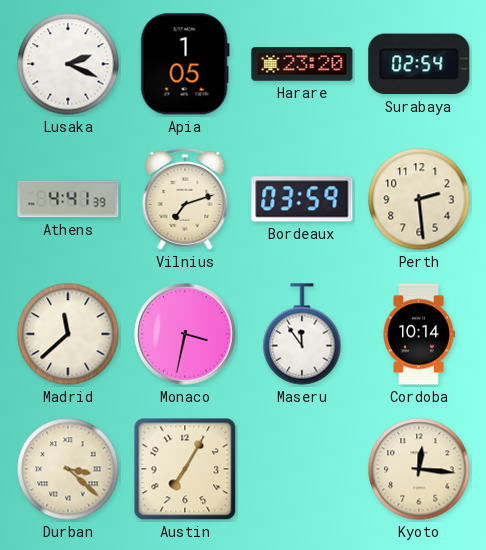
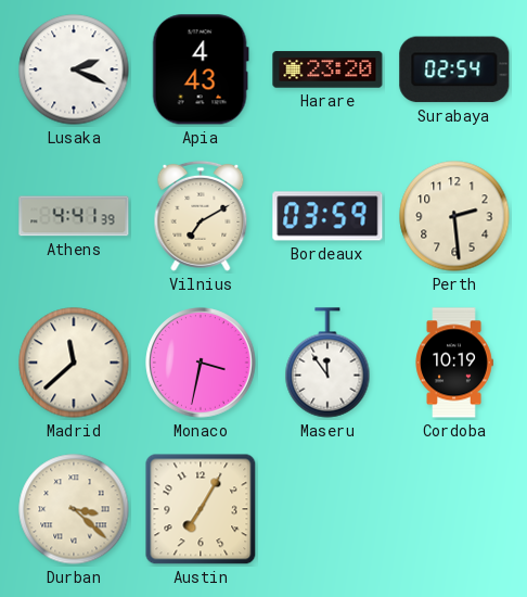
Apia: 1:05 -> 4:43 (201, 69)
Vilnius: 7:12 -> 7:10 (201, 216)
Cordoba: 10:14 -> 10:19 (454, 363)
Kyoto: 12:16 -> none (419, 469)
